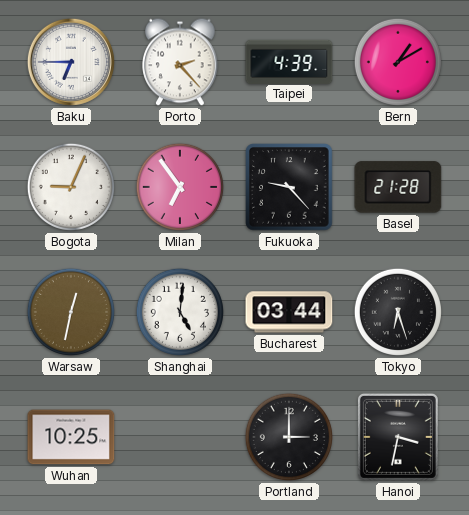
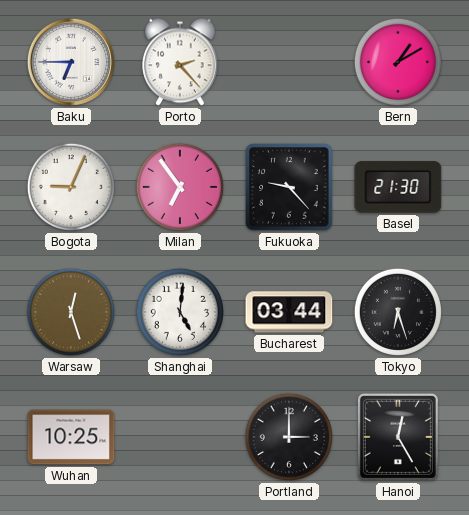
Taipei: 4:39 -> none (289, 61)
Basel: 21:28 -> 21:30 (398, 187)
Warsaw: 12:32 -> 12:27 (71, 312)
Hanoi: 3:32 -> 12:25 (398, 437)
